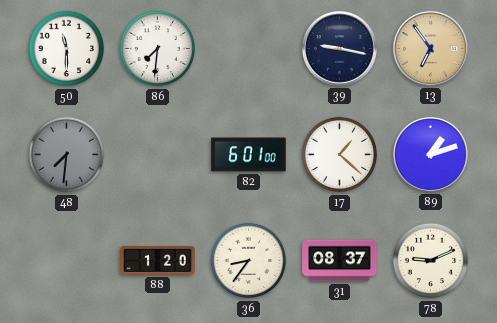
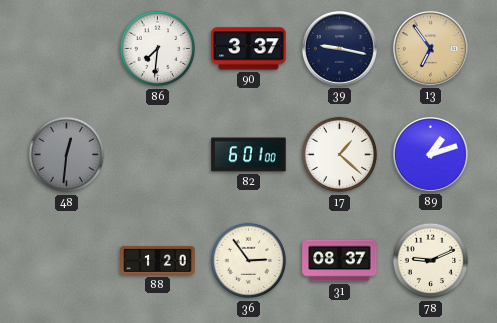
50: 11:30 -> none (67, 49)
90: none -> 3:37 (249, 49)
48: 7:31 -> 12:31 (67, 155)
36: 8:36 -> 2:54 (249, 261)
